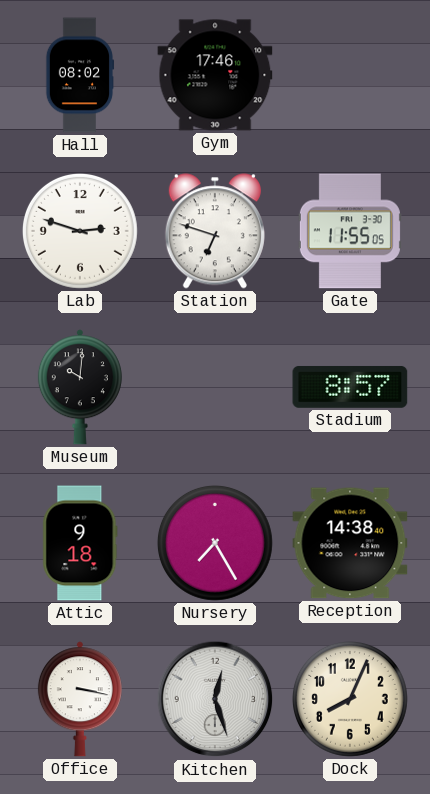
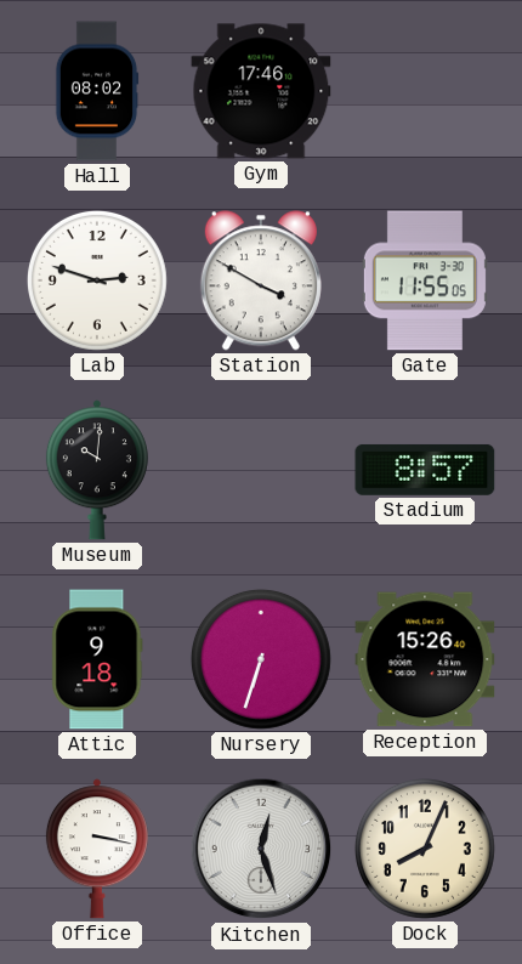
Station: 6:48 -> 3:50 (261, 280)
Nursery: 7:25 -> 6:33 (261, 659)
Reception: 14:38 -> 15:26 (425, 659)
